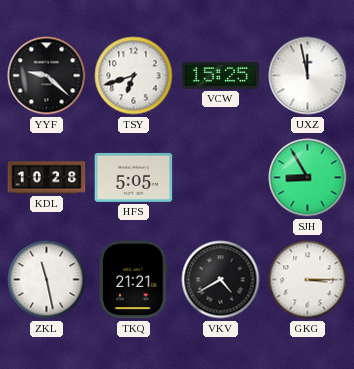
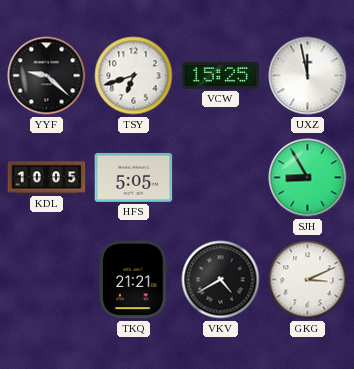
KDL: 10:28 -> 10:05 (47, 178)
ZKL: 11:28 -> none (47, 280)
GKG: 3:15 -> 3:11 (308, 280)
